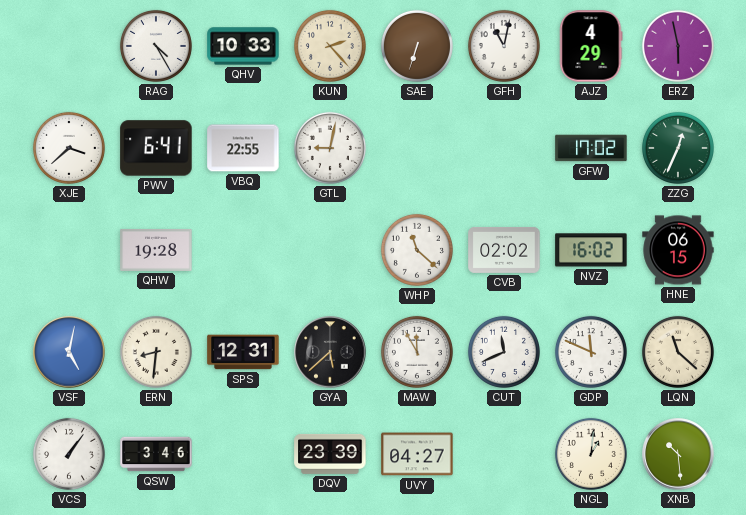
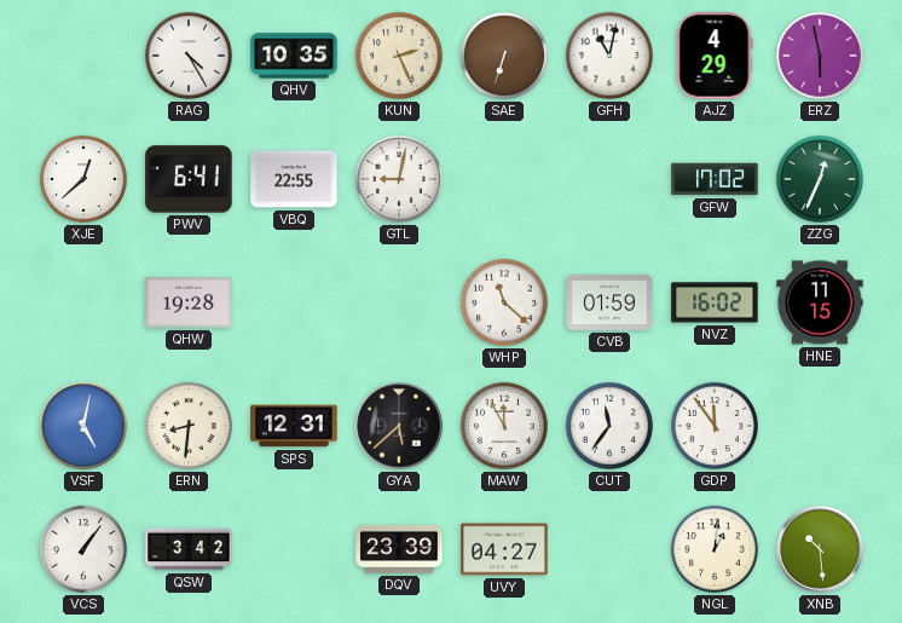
QHV: 10:33 -> 10:35 (294, 56)
KUN: 2:23 -> 2:26 (399, 56)
XJE: 3:38 -> 12:38 (83, 179)
CVB: 02:02 -> 01:59 (609, 302)
HNE: 06:15 -> 11:15 (820, 302)
CUT: 11:41 -> 11:36 (609, 426)
GDP: 11:49 -> 11:54 (715, 426)
LQN: 11:22 -> none (678, 352)
QSW: 3:46 -> 3:42 (189, 549)
